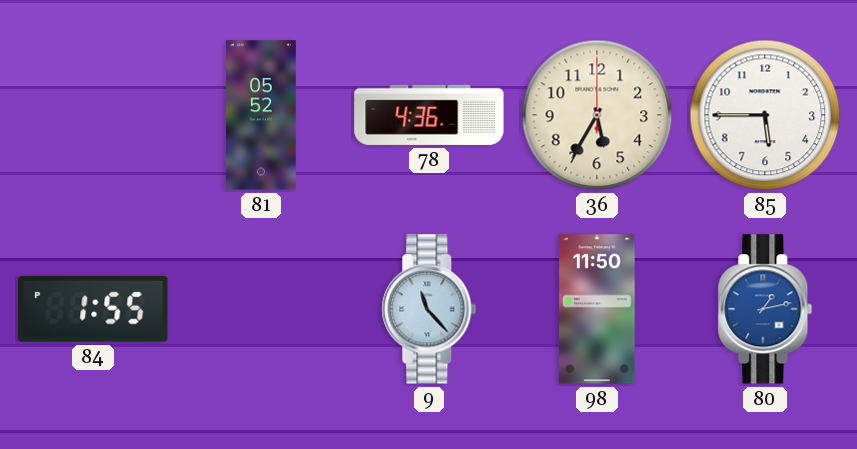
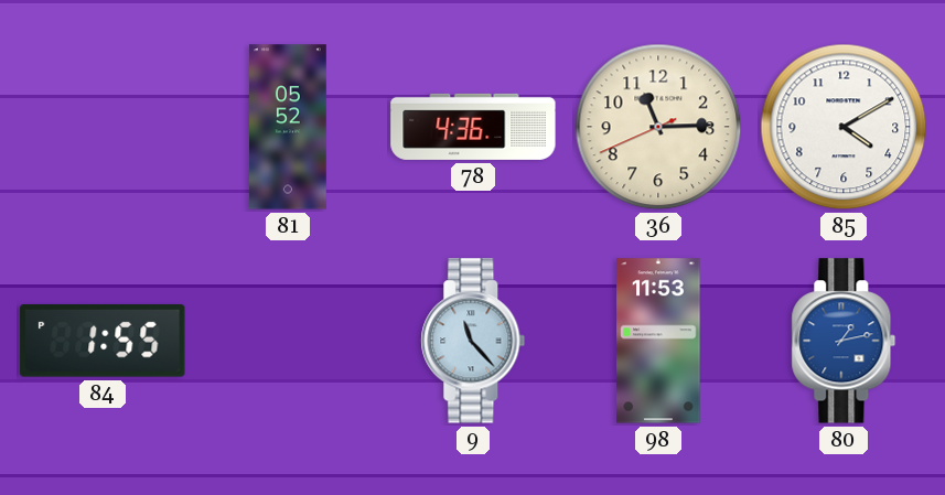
36: 5:35 -> 11:14 (658, 127)
85: 5:45 -> 4:10 (844, 127)
98: 11:50 -> 11:53 (658, 341)
